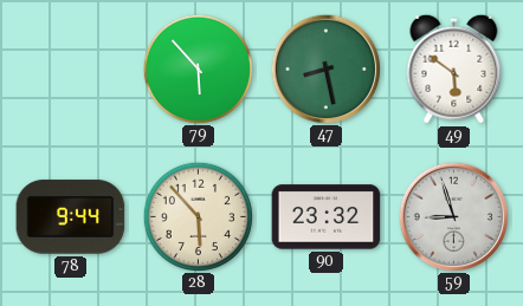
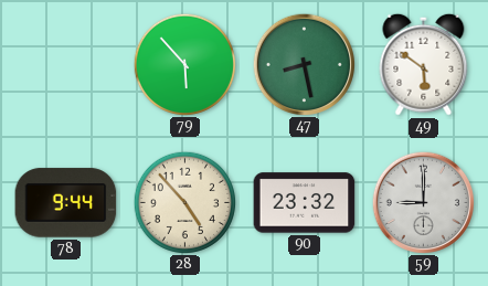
28: 5:53 -> 4:53 (184, 202)
59: 8:57 -> 9:00 (423, 202)
